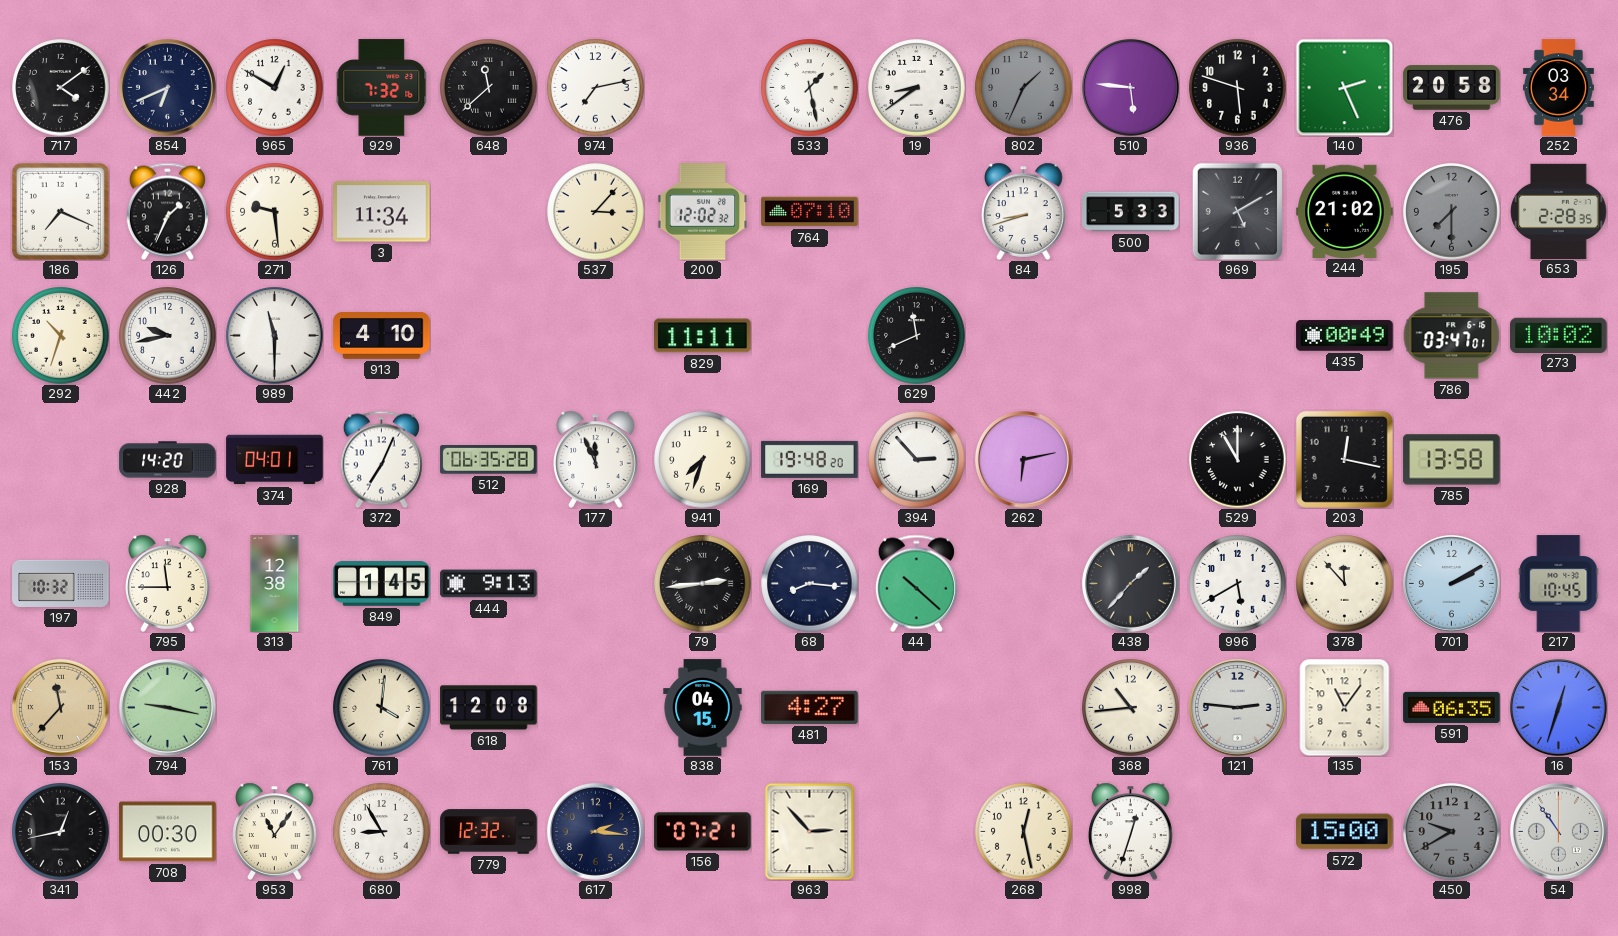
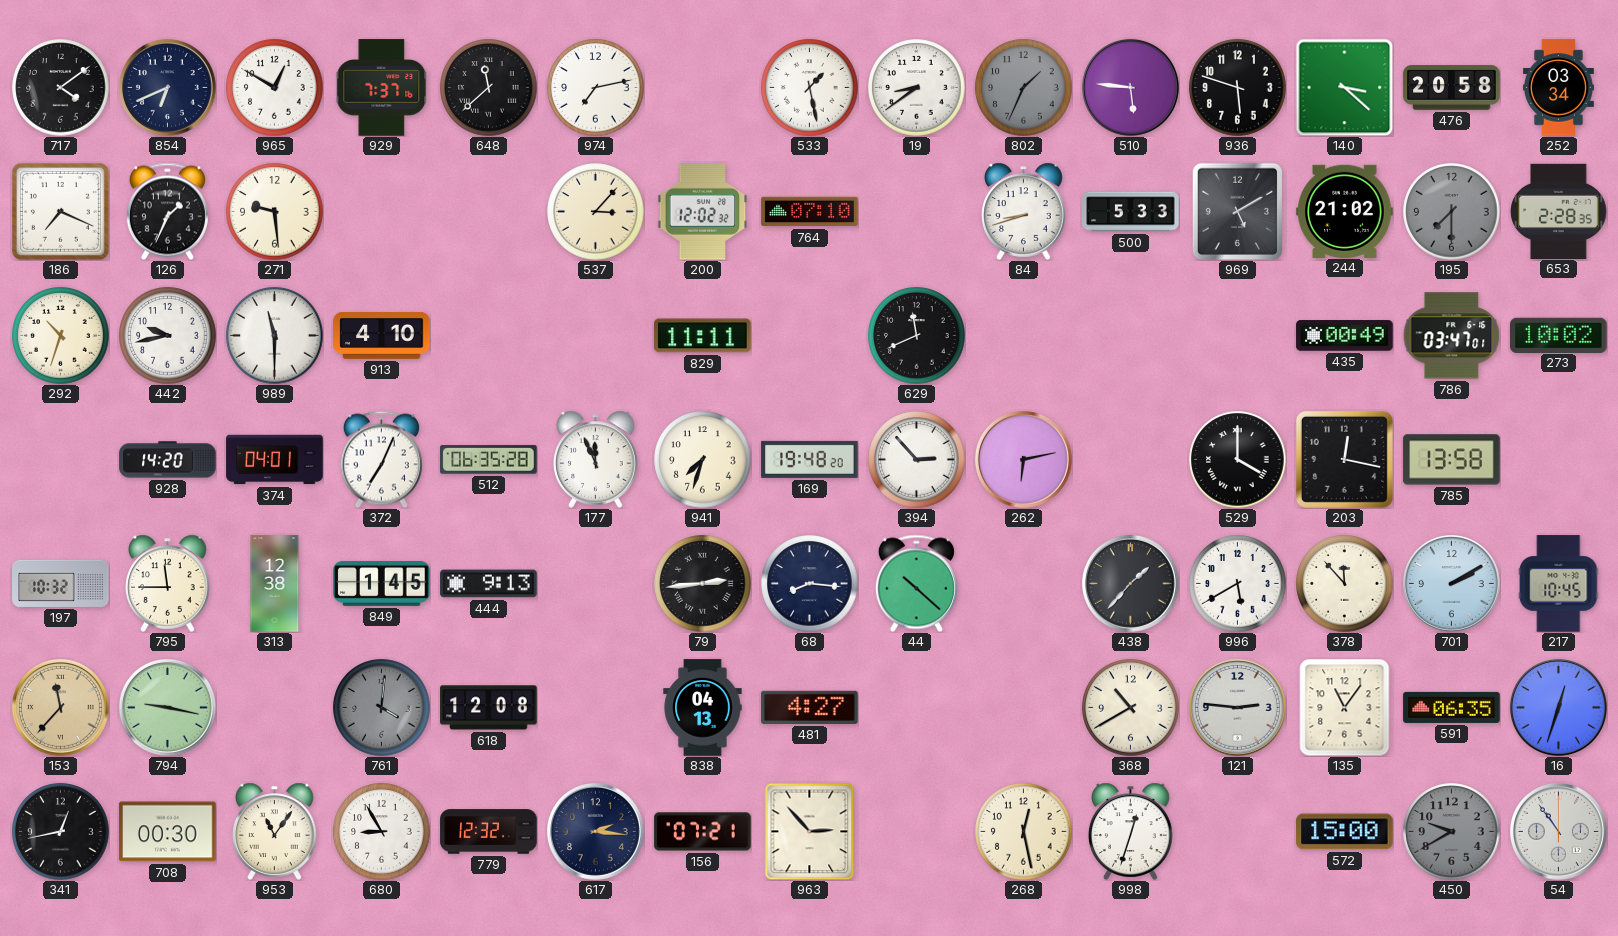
929: 7:32 -> 7:37 (382, 88)
140: 2:26 -> 3:22 (1344, 87)
3: 11:34 -> none (382, 212)
529: 11:00 -> 4:00 (1238, 460)
761 dial: cream -> grey (382, 708)
838: 04:15 -> 04:13 (703, 708)
368: 10:44 -> 10:40 (1131, 708)
